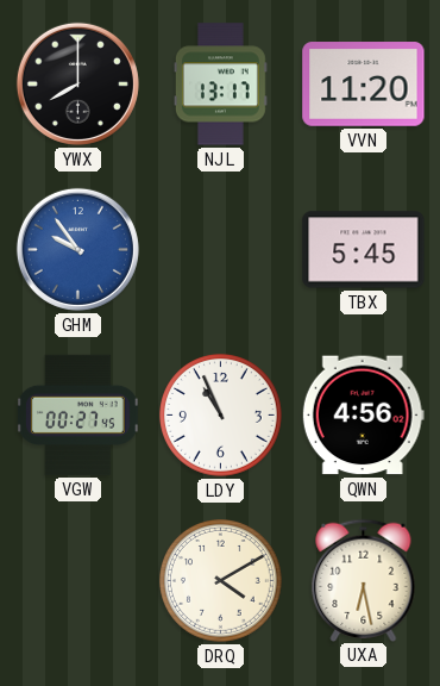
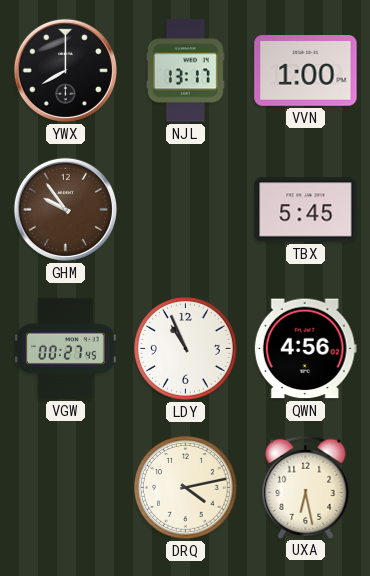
VVN: 11:20 -> 1:00 (306, 71)
GHM dial: blue -> brown (65, 209)
DRQ: 4:10 -> 4:13 (186, 488)
